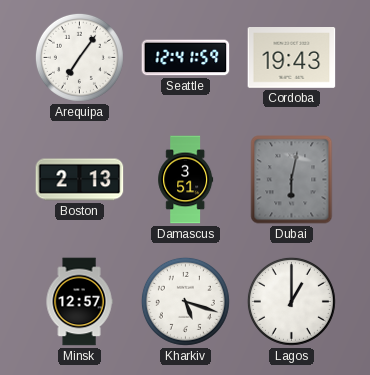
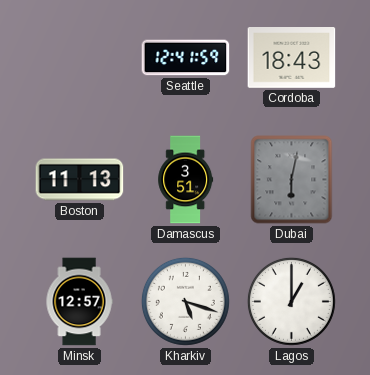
Arequipa: 7:06 -> none (79, 57)
Cordoba: 19:43 -> 18:43 (292, 58)
Boston: 2:13 -> 11:13 (80, 180)
